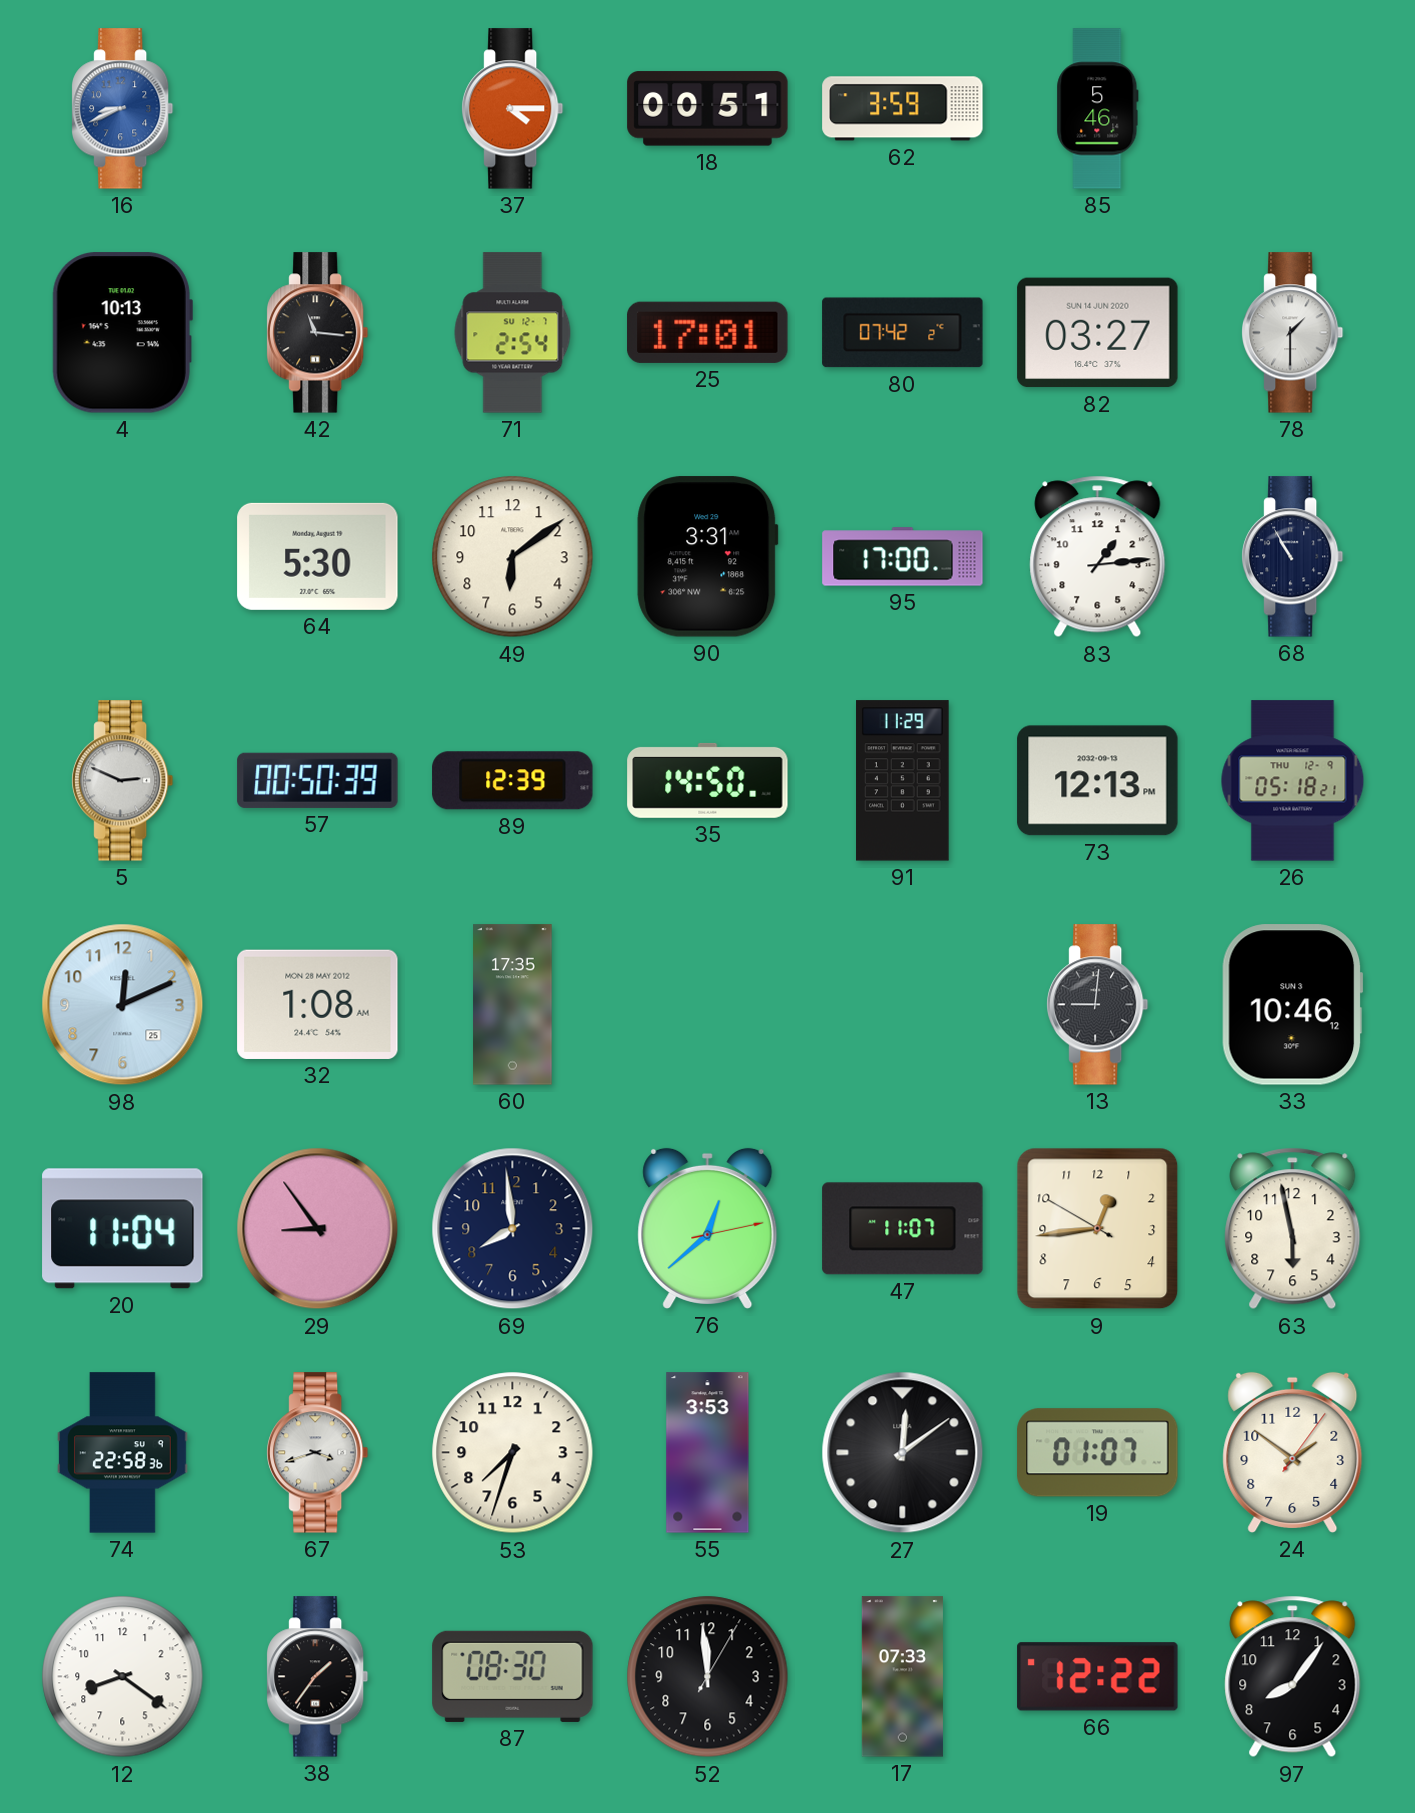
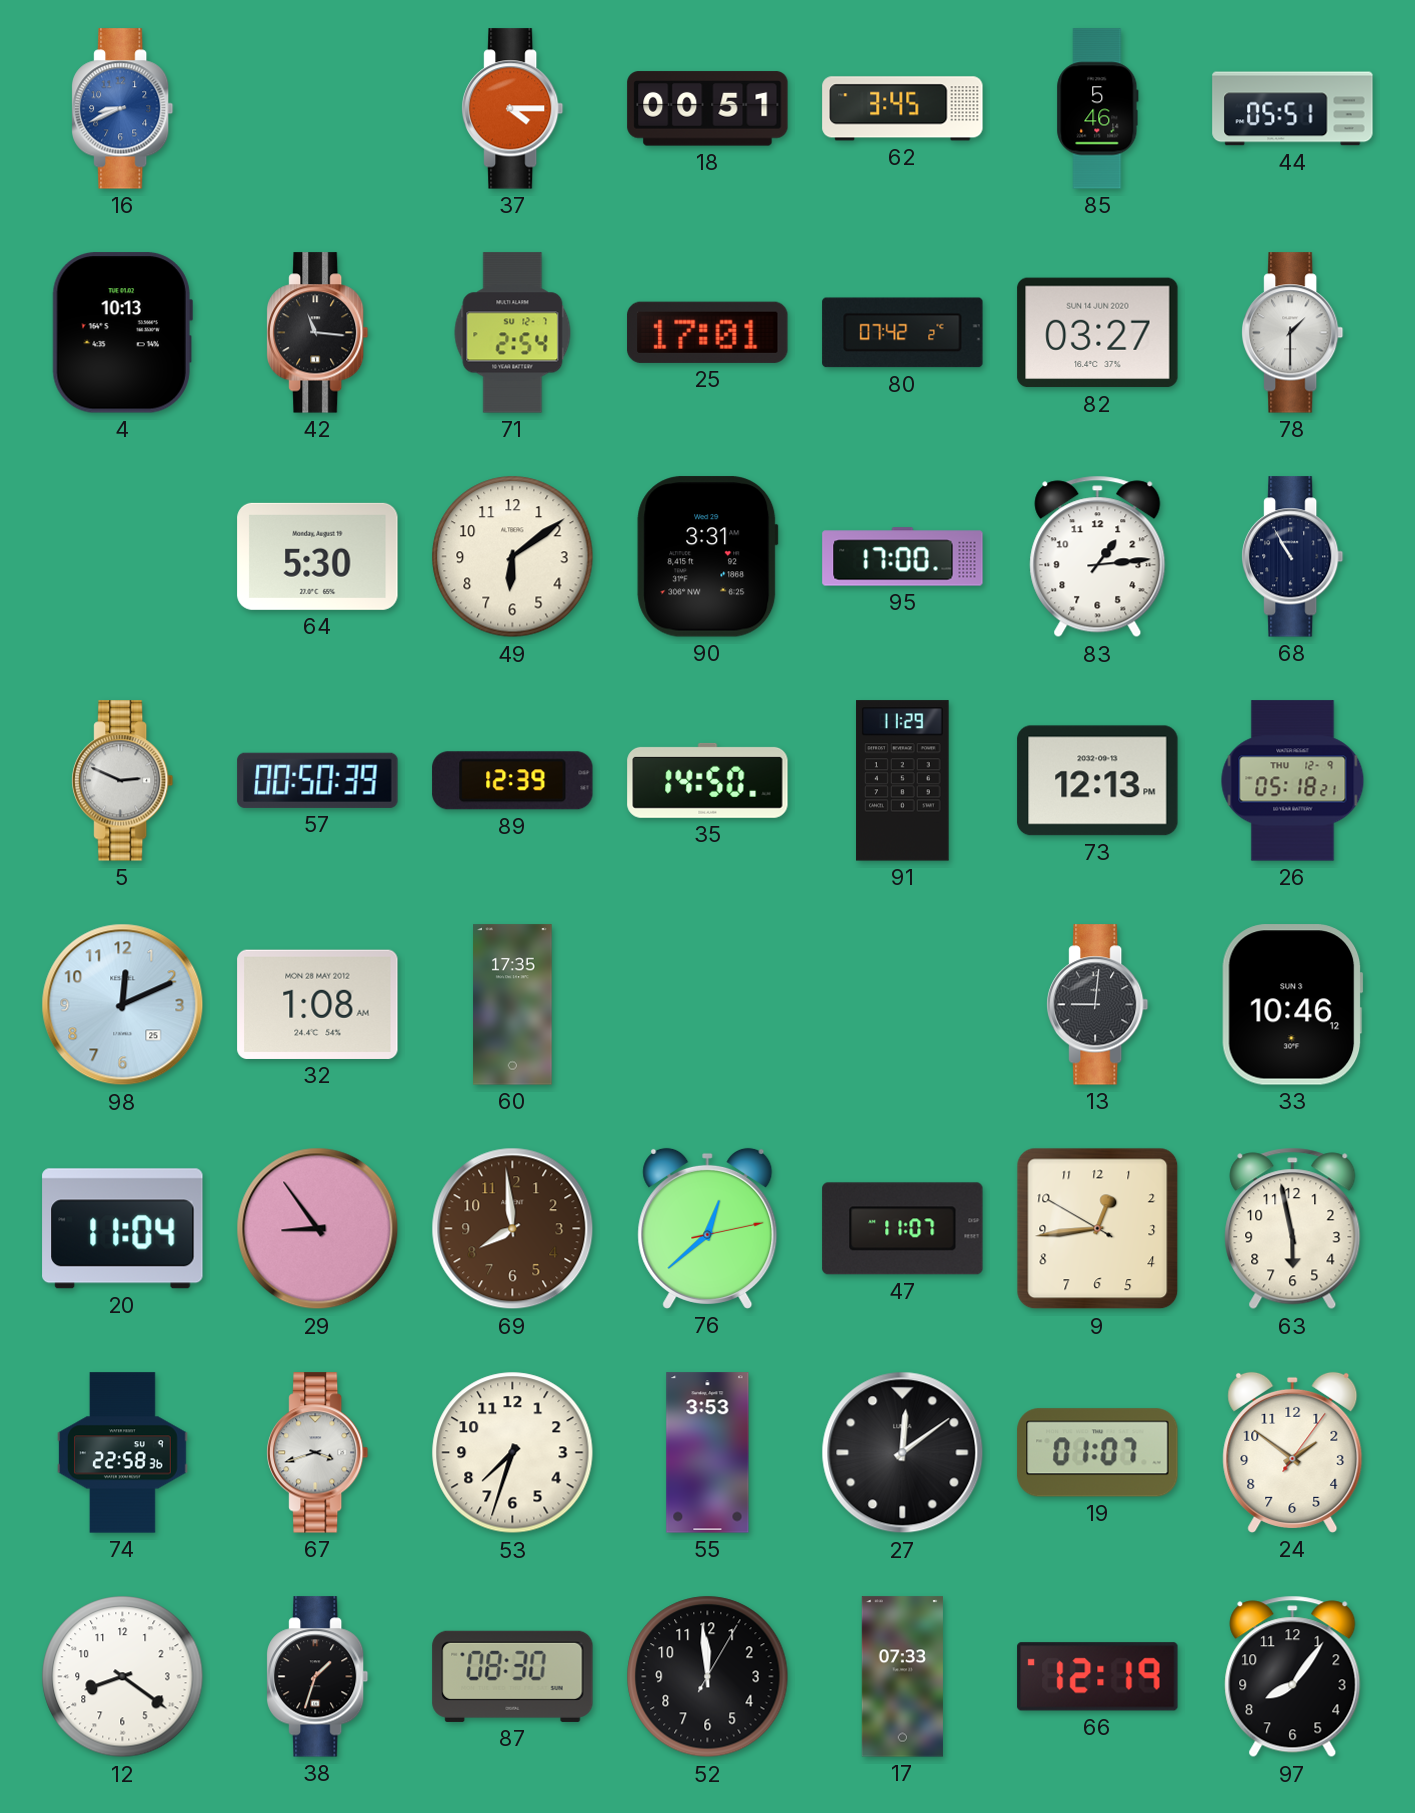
62: 3:59 -> 3:45 (903, 109)
44: none -> 05:51 (1293, 109)
69 dial: navy -> brown (513, 1229)
38: 1:36 -> 1:33 (318, 1677)
66: 12:22 -> 12:19 (1098, 1677)
